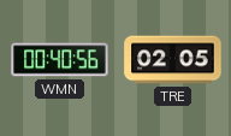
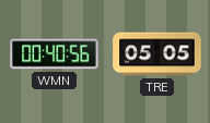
TRE: 02:05 -> 05:05 (157, 54)
